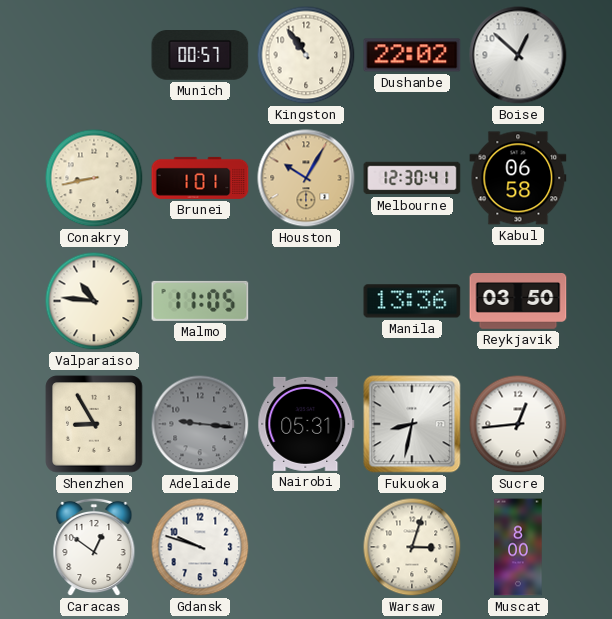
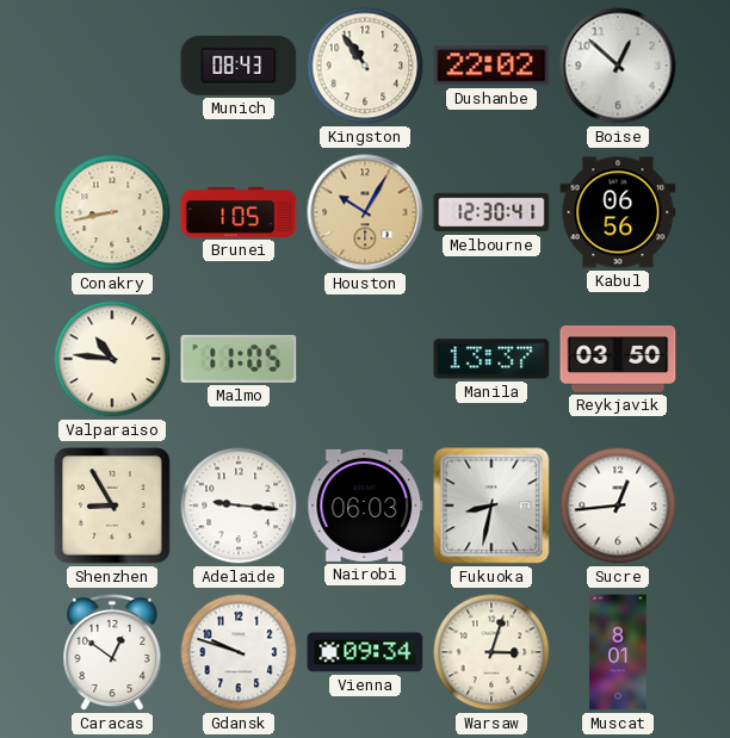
Munich: 00:57 -> 08:43 (239, 67)
Brunei: 1:01 -> 1:05 (239, 212)
Kabul: 06:58 -> 06:56 (618, 212)
Manila: 13:36 -> 13:37 (491, 359)
Adelaide dial: grey -> white (239, 506)
Nairobi: 05:31 -> 06:03 (365, 506)
Vienna: none -> 09:34 (365, 652)
Muscat: 8:00 -> 8:01 (618, 652)
